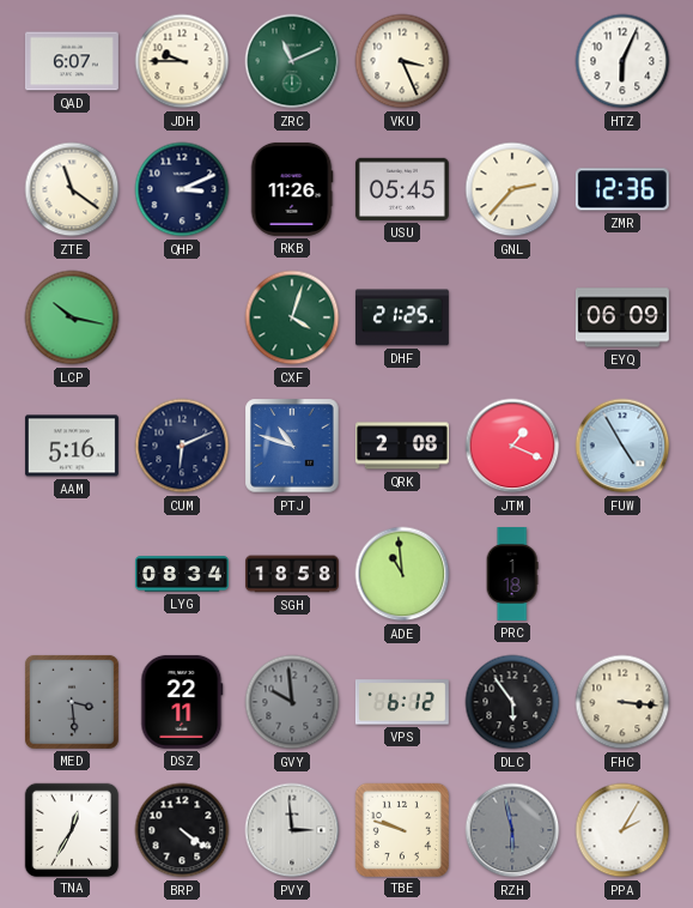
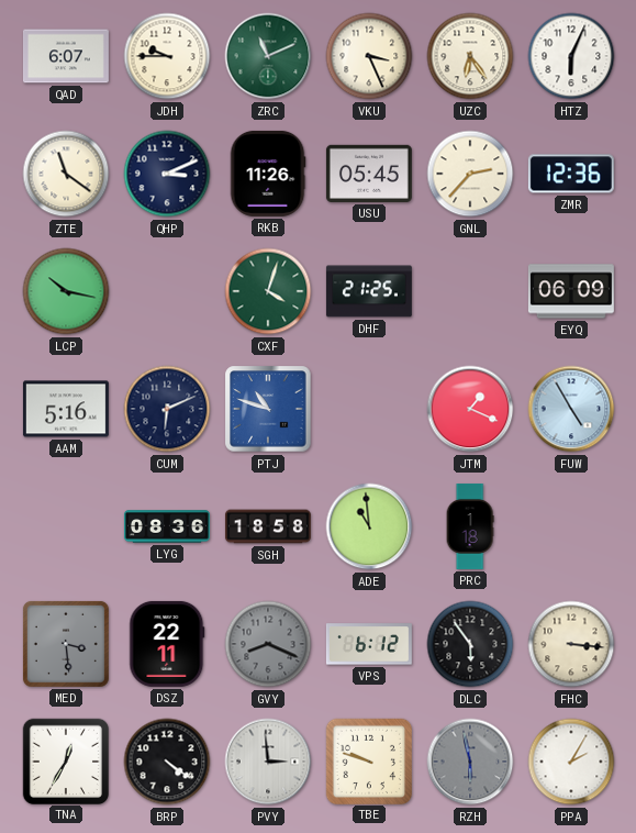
UZC: none -> 6:24 (470, 56)
QRK: 2:08 -> none (402, 446)
LYG: 08:34 -> 08:36 (167, 526)
GVY: 9:59 -> 8:19 (268, 644)
